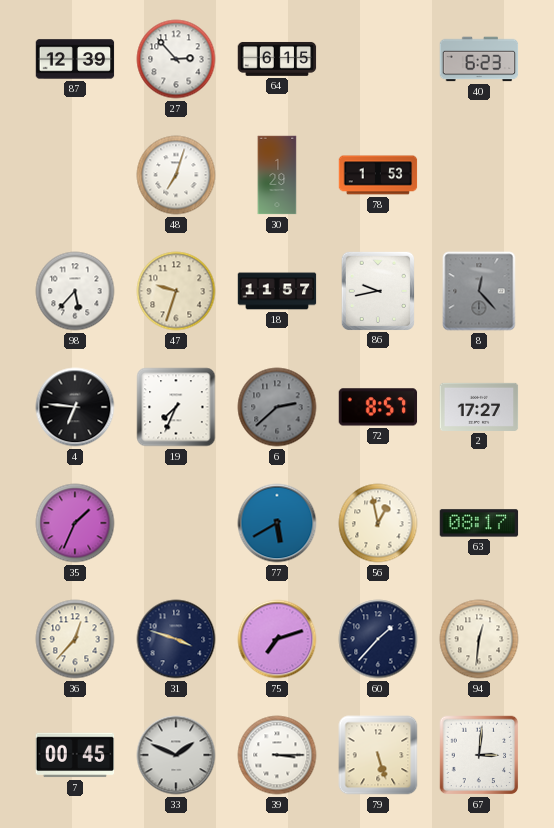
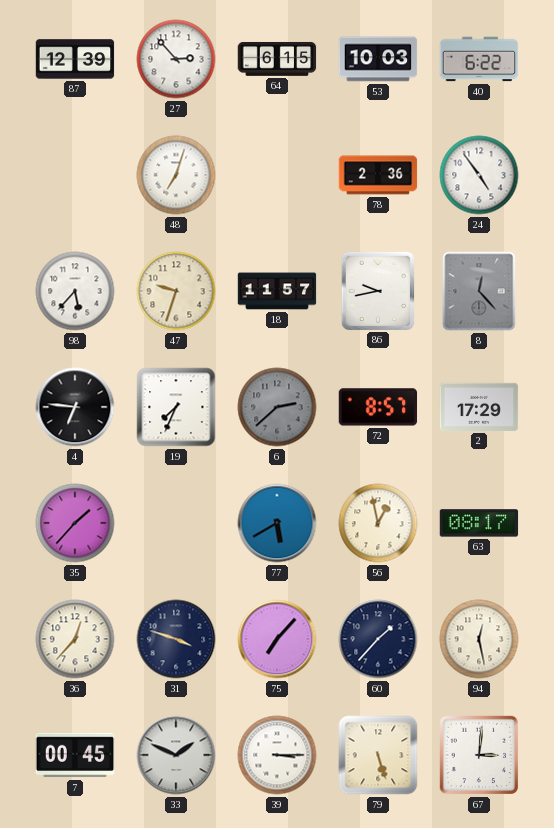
53: none -> 10:03 (378, 59)
40: 6:23 -> 6:22 (479, 59)
30: 1:29 -> none (277, 175)
78: 1:53 -> 2:36 (378, 175)
24: none -> 4:54 (479, 175)
2: 17:27 -> 17:29 (479, 407)
35: 1:34 -> 1:37 (75, 523)
75: 7:12 -> 7:07 (277, 639)
94: 12:31 -> 12:28 (479, 639)
